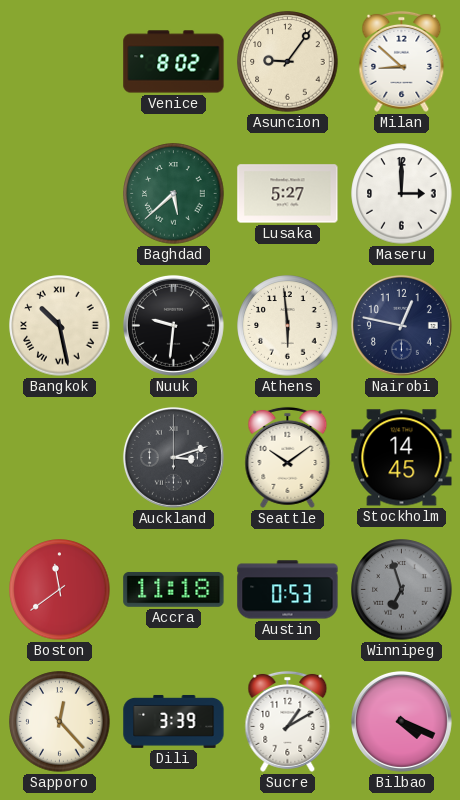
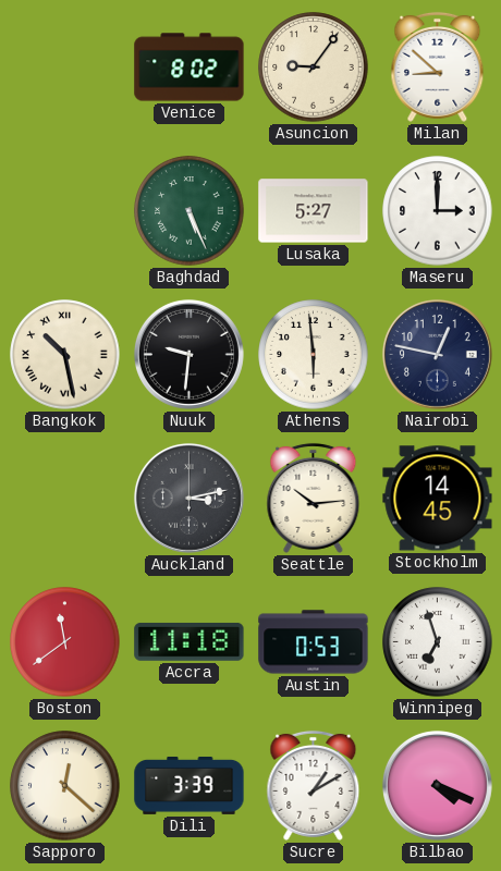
Baghdad: 5:38 -> 5:26 (190, 211)
Auckland: 3:12 -> 3:13 (188, 498)
Seattle: 10:09 -> 10:14 (314, 498)
Winnipeg dial: grey -> white (438, 642)
Sapporo: 12:23 -> 12:22 (65, 786)
